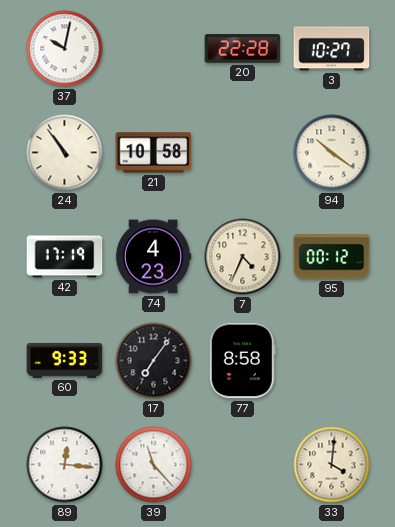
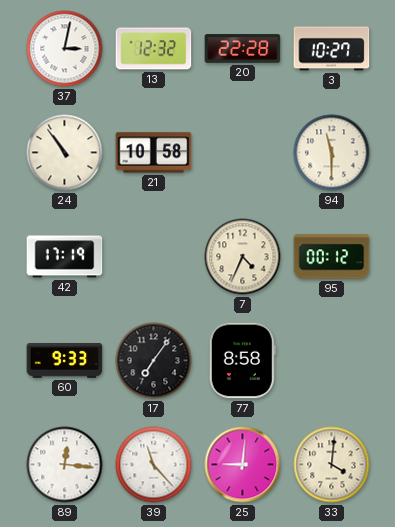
37: 10:02 -> 3:02 (65, 49)
13: none -> 12:32 (154, 49)
94: 10:21 -> 11:30 (332, 153)
74: 4:23 -> none (153, 257)
25: none -> 9:01 (243, 465)
